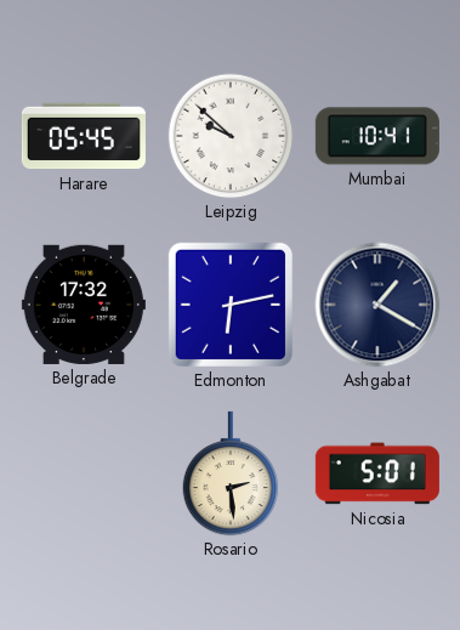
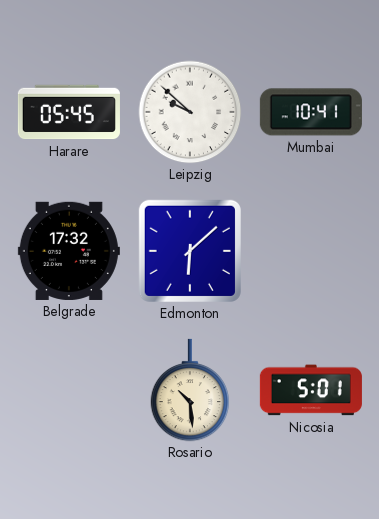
Edmonton: 6:13 -> 6:08 (190, 251)
Ashgabat: 1:20 -> none (377, 305)
Rosario: 2:29 -> 10:29 (190, 390)
